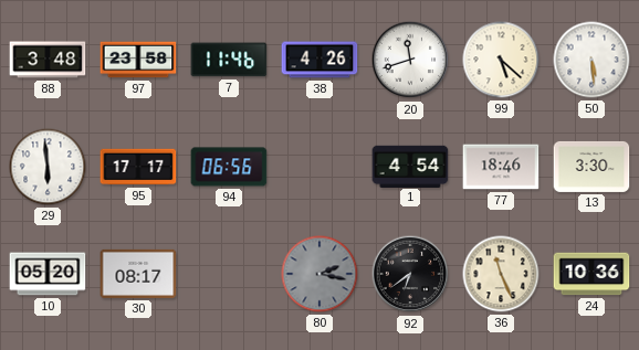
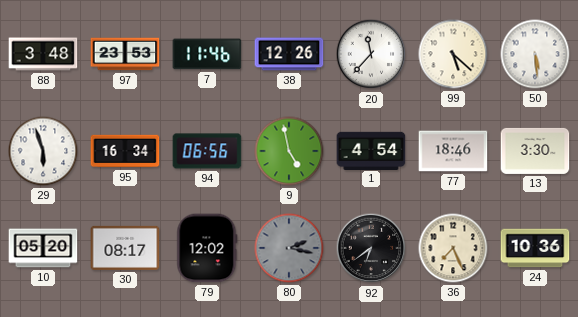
97: 23:58 -> 23:53 (125, 54)
38: 4:26 -> 12:26 (289, 54)
20: 11:42 -> 11:37 (371, 54)
29: 5:59 -> 5:57 (43, 151)
95: 17:17 -> 16:34 (125, 151)
9: none -> 4:58 (289, 151)
79: none -> 12:02 (207, 248)
36: 11:26 -> 7:26 (453, 248)
